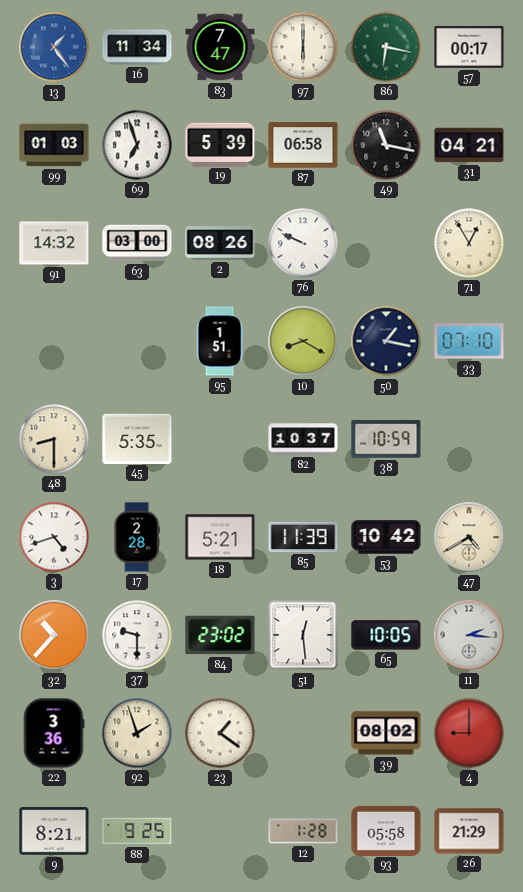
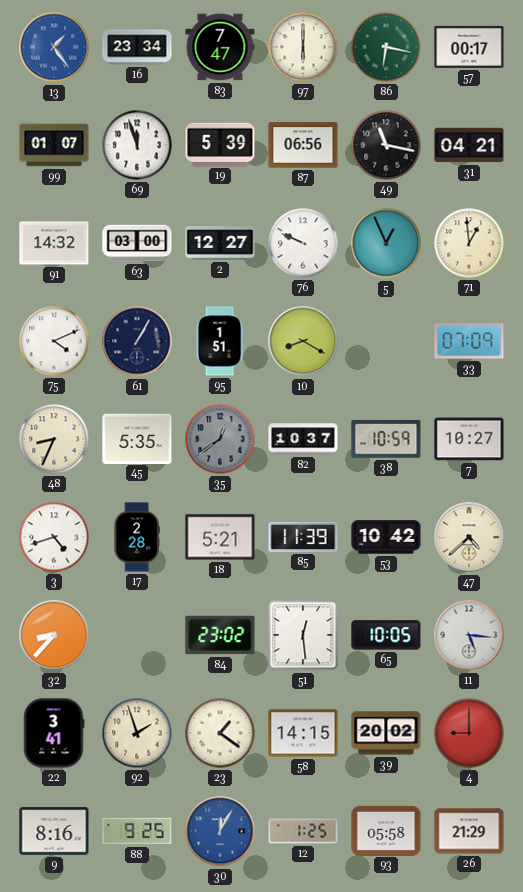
16: 11:34 -> 23:34 (137, 47)
99: 01:03 -> 01:07 (54, 145)
69: 6:57 -> 11:57 (137, 145)
87: 06:58 -> 06:56 (303, 145)
2: 08:26 -> 12:27 (220, 243)
5: none -> 12:56 (386, 243)
71: 12:55 -> 12:59 (469, 243)
75: none -> 4:11 (54, 341)
61: none -> 1:05 (137, 341)
50: 1:17 -> none (386, 341)
33: 07:10 -> 07:09 (469, 341)
48: 8:30 -> 8:34 (54, 439)
35: none -> 12:39 (220, 439)
7: none -> 10:27 (469, 439)
47: 4:40 -> 4:38 (469, 537)
32: 10:37 -> 8:37 (54, 635)
37: 9:30 -> none (137, 635)
11: 2:16 -> 5:16 (469, 635)
22: 3:36 -> 3:41 (54, 733)
58: none -> 14:15 (303, 733)
39: 08:02 -> 20:02 (386, 733)
9: 8:21 -> 8:16 (54, 831)
30: none -> 12:05 (220, 831)
12: 1:28 -> 1:25 (303, 831)
